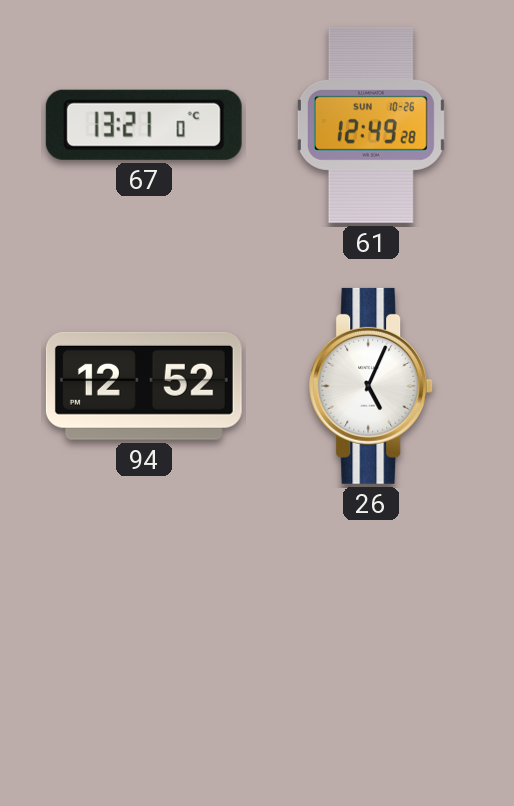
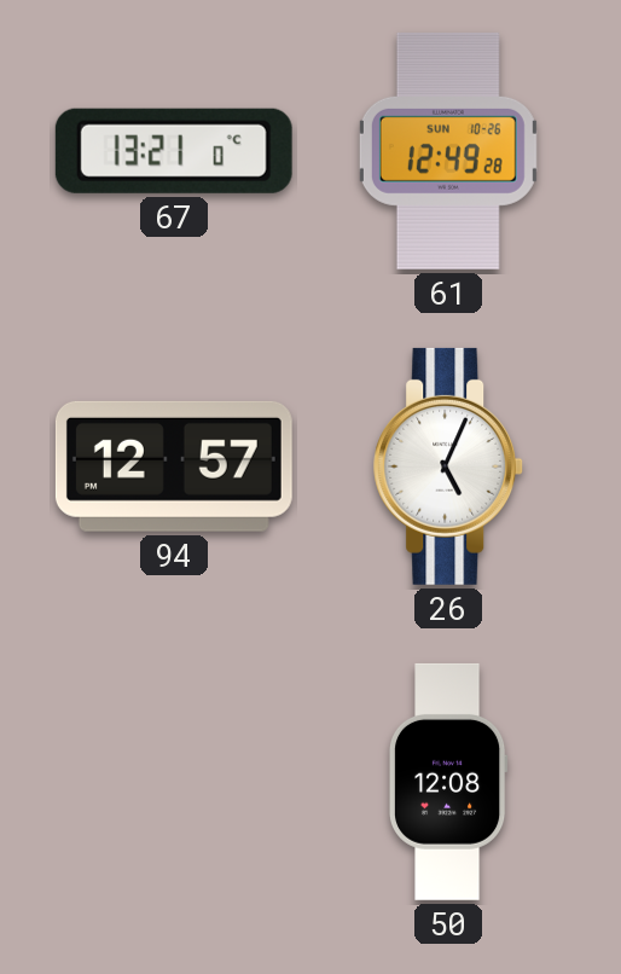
94: 12:52 -> 12:57 (174, 466)
50: none -> 12:08 (448, 782)
